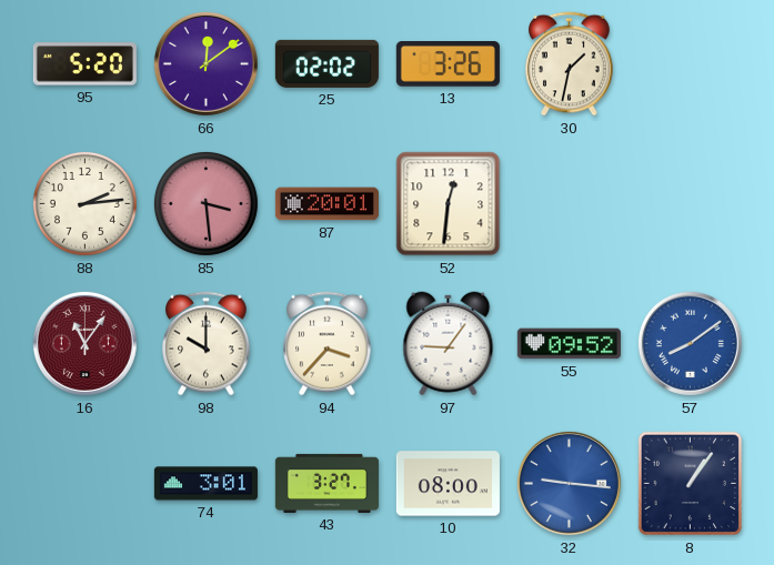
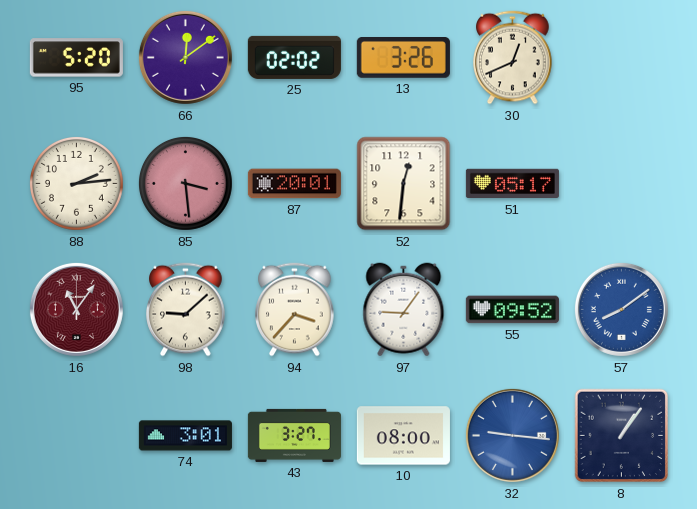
30: 1:32 -> 12:41 (513, 58)
51: none -> 05:17 (512, 184)
98: 10:00 -> 9:08 (186, 310)
